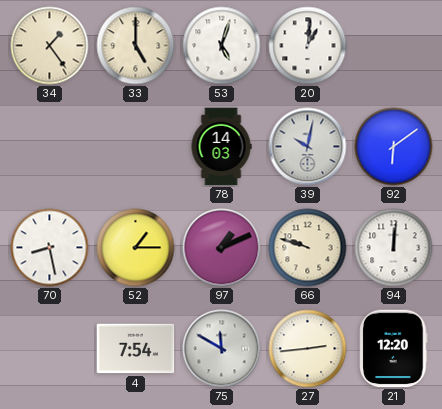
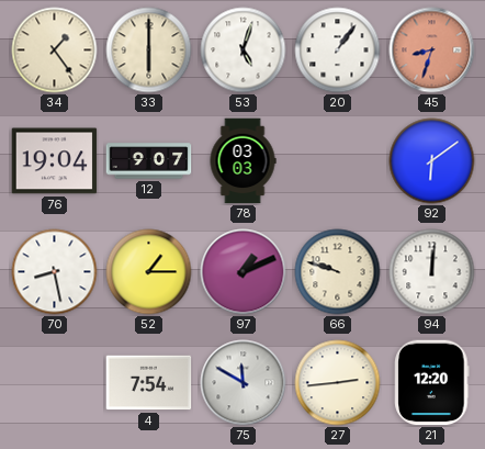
33: 5:00 -> 6:00 (149, 50)
20: 1:01 -> 1:06 (338, 50)
45: none -> 8:33 (432, 50)
76: none -> 19:04 (55, 161)
12: none -> 9:07 (149, 161)
78: 14:03 -> 03:03 (243, 161)
39: 10:02 -> none (308, 147)
